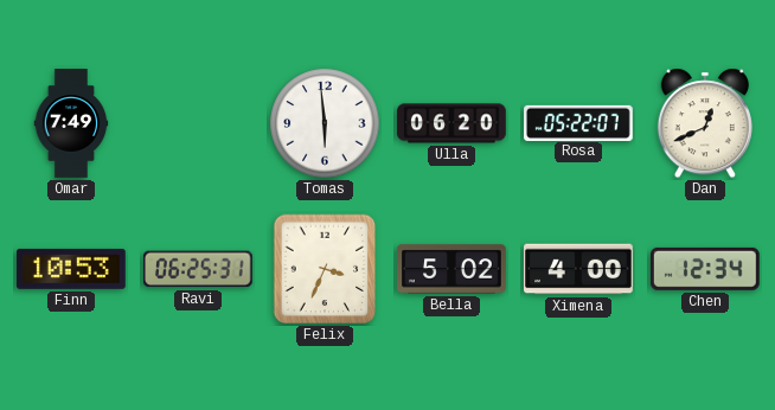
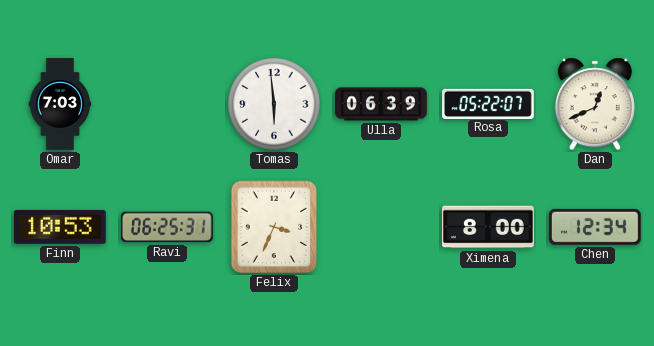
Omar: 7:49 -> 7:03 (60, 104)
Ulla: 06:20 -> 06:39 (382, 104)
Bella: 5:02 -> none (453, 269)
Ximena: 4:00 -> 8:00 (489, 227)
